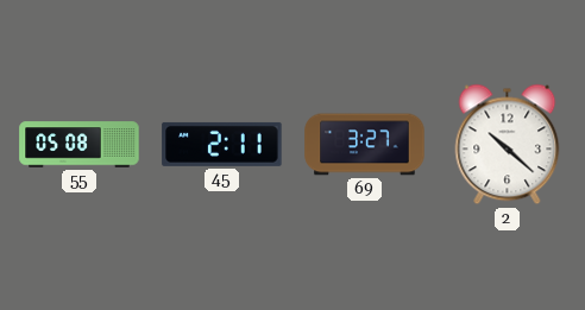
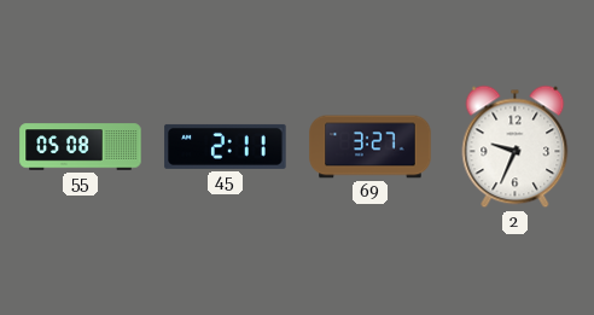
2: 10:22 -> 9:34 (516, 147)
